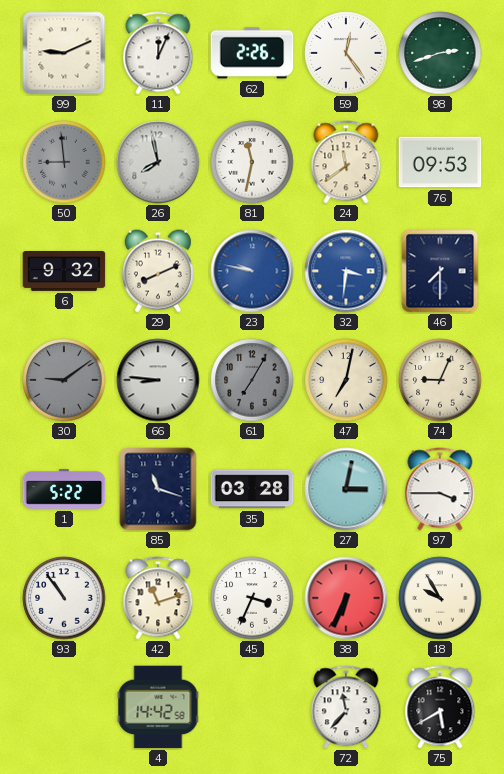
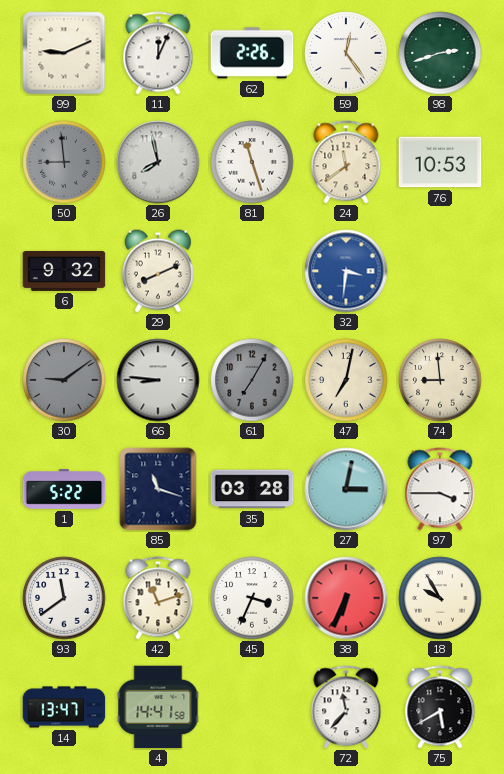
81: 11:32 -> 11:27 (252, 162)
76: 09:53 -> 10:53 (440, 162)
23: 9:47 -> none (252, 271)
46: 7:30 -> none (440, 271)
74: 9:04 -> 8:59 (440, 380)
93: 10:54 -> 11:39 (64, 598)
14: none -> 13:47 (64, 707)
4: 14:42 -> 14:41 (158, 707)
